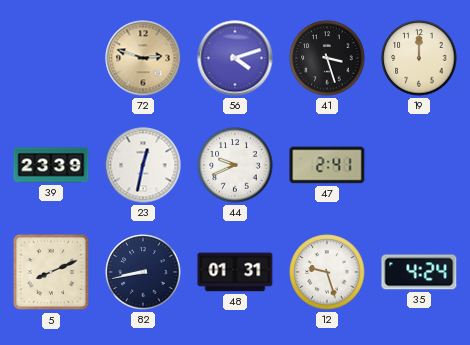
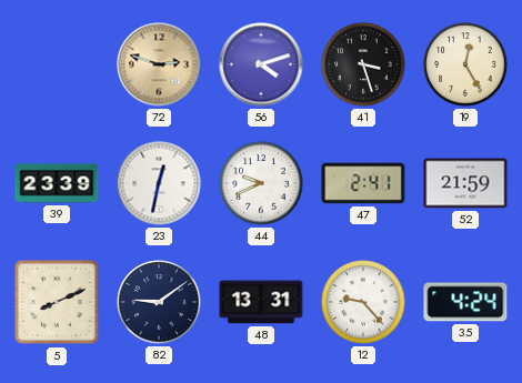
19: 12:00 -> 12:25 (465, 64)
52: none -> 21:59 (465, 183)
82: 8:43 -> 9:09 (159, 302)
48: 01:31 -> 13:31 (261, 302)
12: 9:27 -> 9:23 (363, 302)
